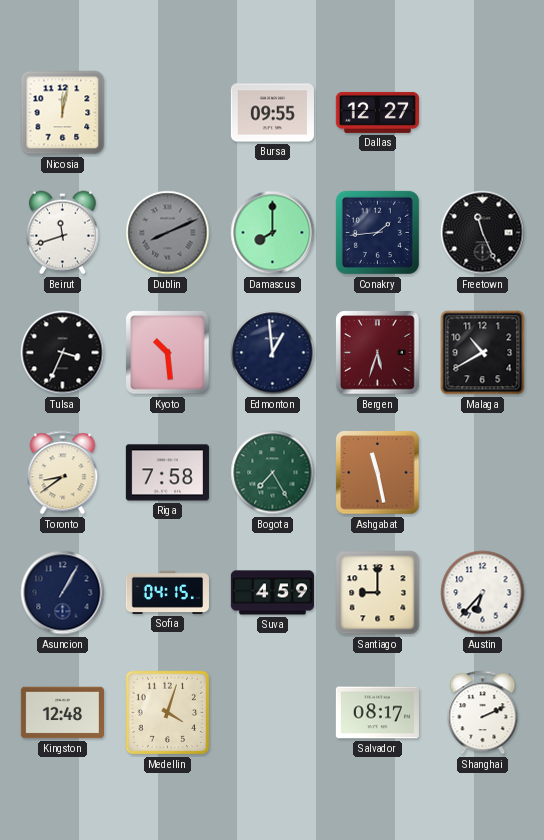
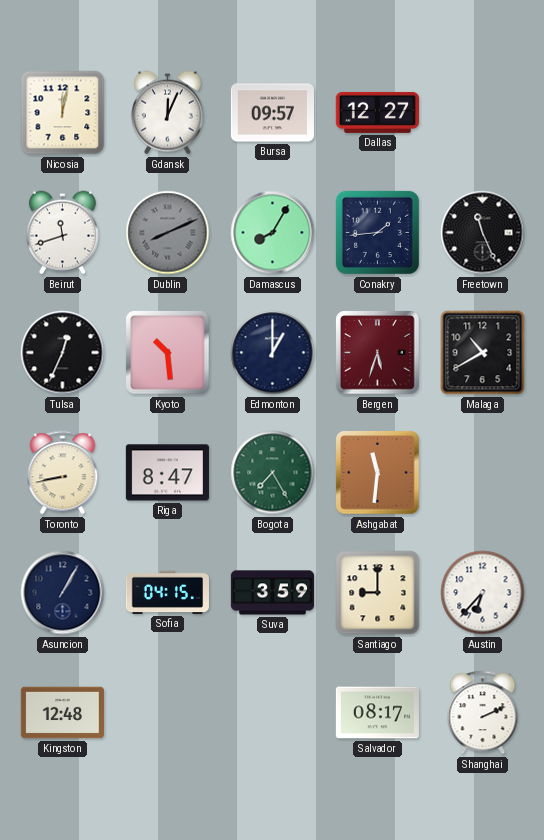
Gdansk: none -> 12:04 (167, 113)
Bursa: 09:55 -> 09:57 (272, 113)
Damascus: 8:00 -> 8:05 (273, 233)
Tulsa: 3:34 -> 12:34 (63, 353)
Edmonton: 12:59 -> 1:00 (273, 353)
Toronto: 8:39 -> 8:43 (63, 473)
Riga: 7:58 -> 8:47 (167, 473)
Ashgabat: 11:28 -> 11:31 (378, 473)
Suva: 4:59 -> 3:59 (272, 593)
Medellin: 4:03 -> none (168, 713)
